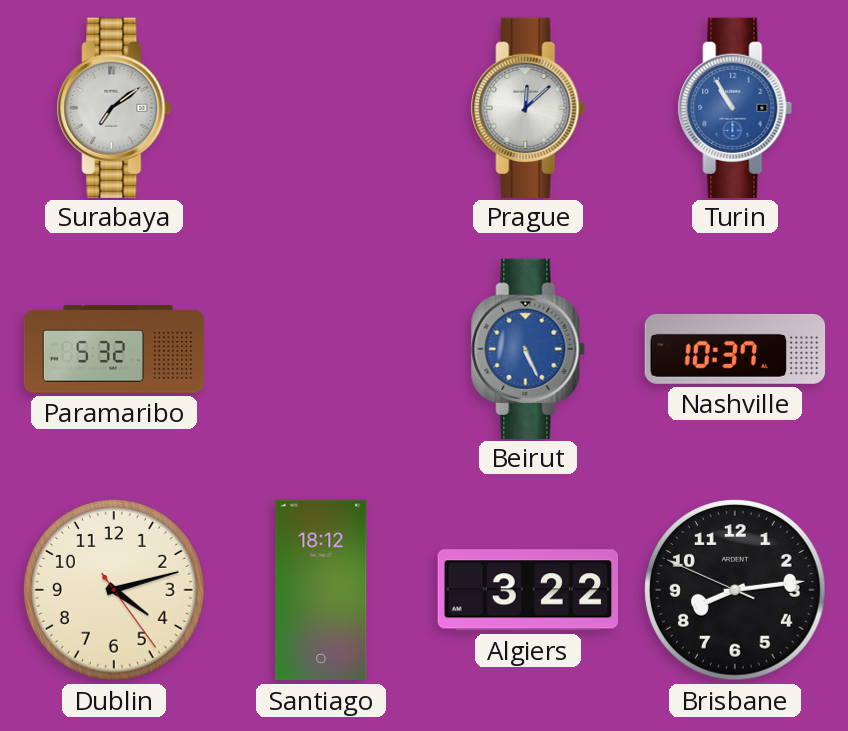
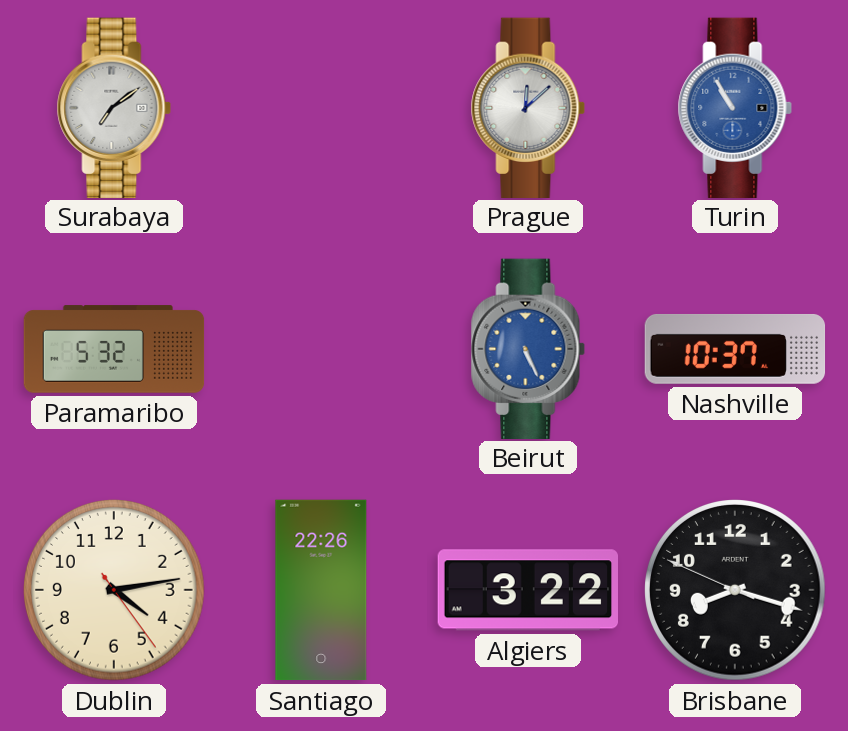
Dublin: 4:12 -> 4:13 (114, 591)
Santiago: 18:12 -> 22:26 (321, 590)
Brisbane: 8:13 -> 8:17 (735, 591)
